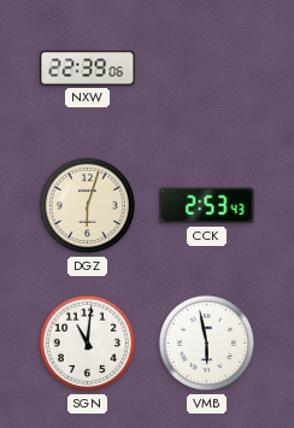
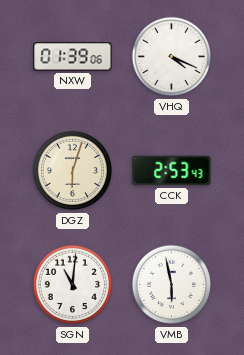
NXW: 22:39 -> 01:39 (73, 57)
VHQ: none -> 4:19 (172, 57)
